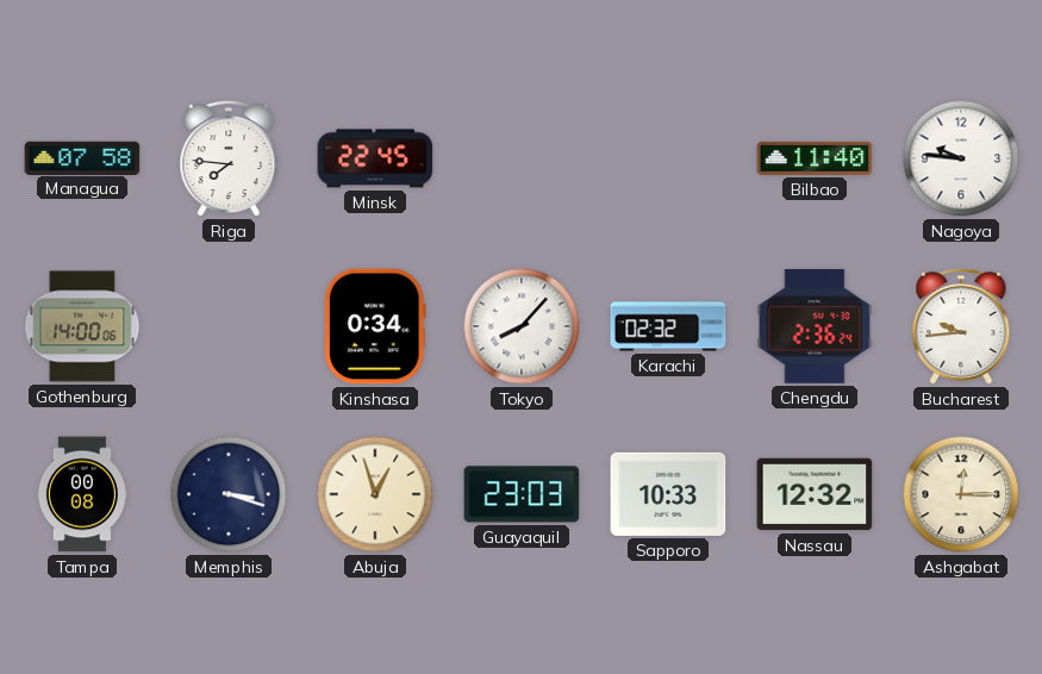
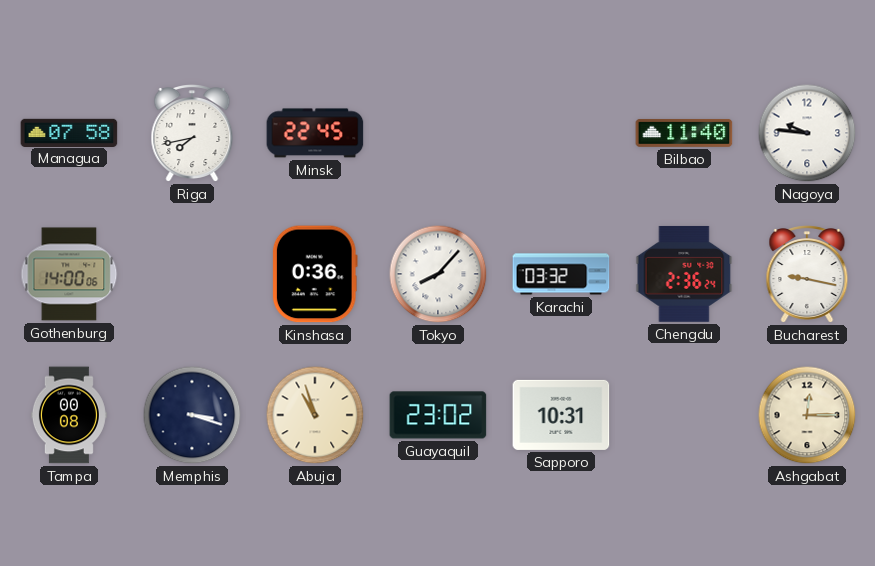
Riga: 7:46 -> 7:43 (192, 134)
Kinshasa: 0:34 -> 0:36 (315, 274)
Karachi: 02:32 -> 03:32 (561, 274)
Bucharest: 9:44 -> 9:17 (807, 275)
Abuja: 12:57 -> 10:57 (315, 415)
Guayaquil: 23:03 -> 23:02 (438, 415)
Sapporo: 10:33 -> 10:31 (561, 415)
Nassau: 12:32 -> none (815, 494)
